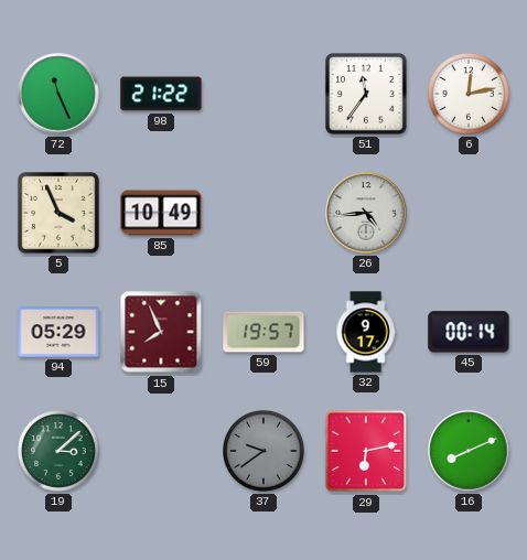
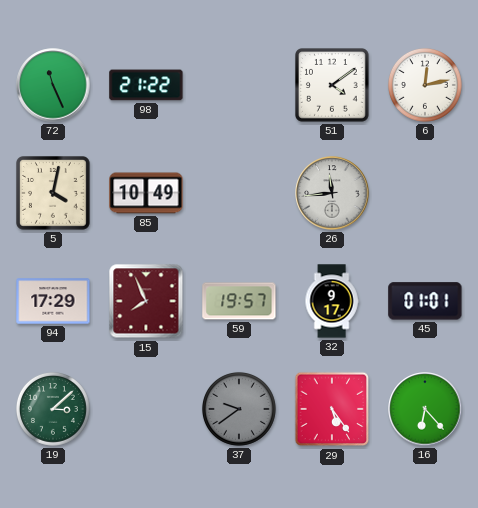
51: 11:36 -> 4:09 (333, 86)
5: 3:56 -> 4:02 (54, 194)
26: 4:44 -> 11:44 (332, 193)
94: 05:29 -> 17:29 (53, 301)
45: 00:14 -> 01:01 (425, 301)
29: 6:13 -> 5:24 (332, 409)
16: 8:11 -> 6:23 (425, 409)
